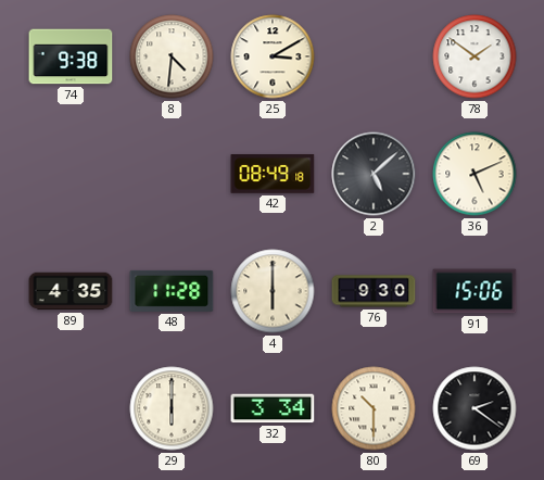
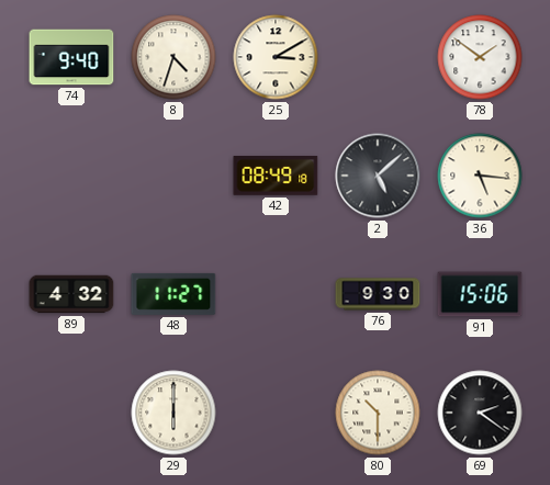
74: 9:38 -> 9:40 (71, 57)
8: 4:31 -> 4:33 (173, 57)
36: 5:11 -> 5:16 (480, 176)
89: 4:35 -> 4:32 (71, 294)
48: 11:28 -> 11:27 (173, 294)
4: 6:00 -> none (273, 291)
32: 3:34 -> none (273, 408)
